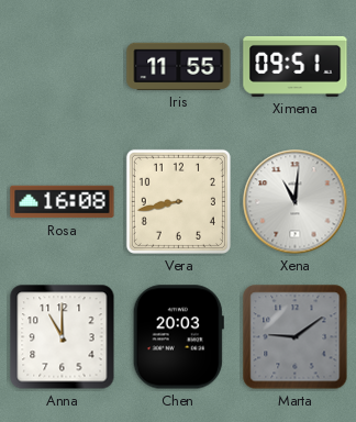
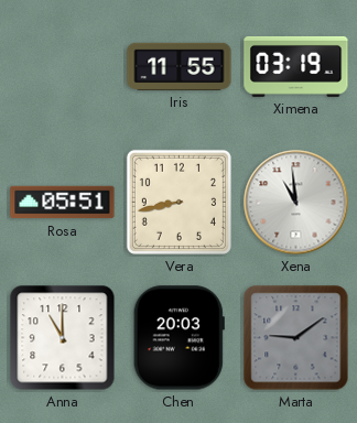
Ximena: 09:51 -> 03:19 (296, 66)
Rosa: 16:08 -> 05:51 (63, 203)
Xena: 11:01 -> 10:59 (296, 203)
